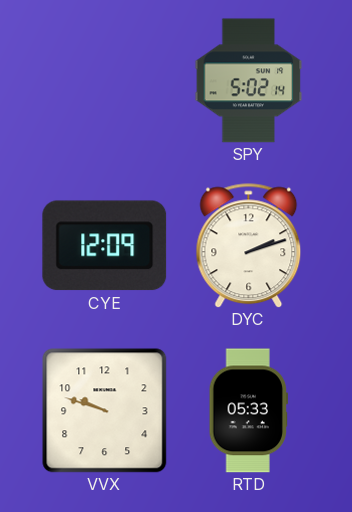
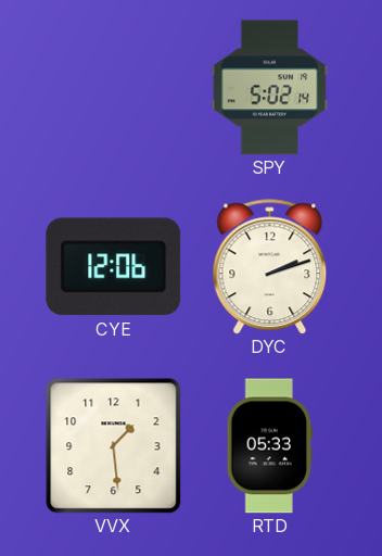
CYE: 12:09 -> 12:06 (114, 267)
VVX: 9:48 -> 1:29 (114, 446)
